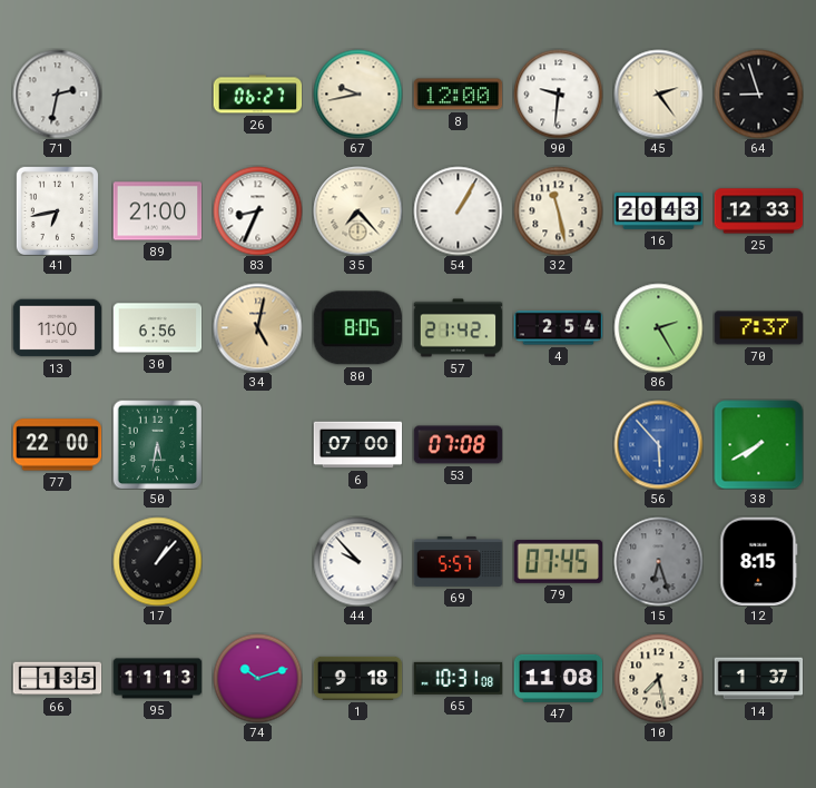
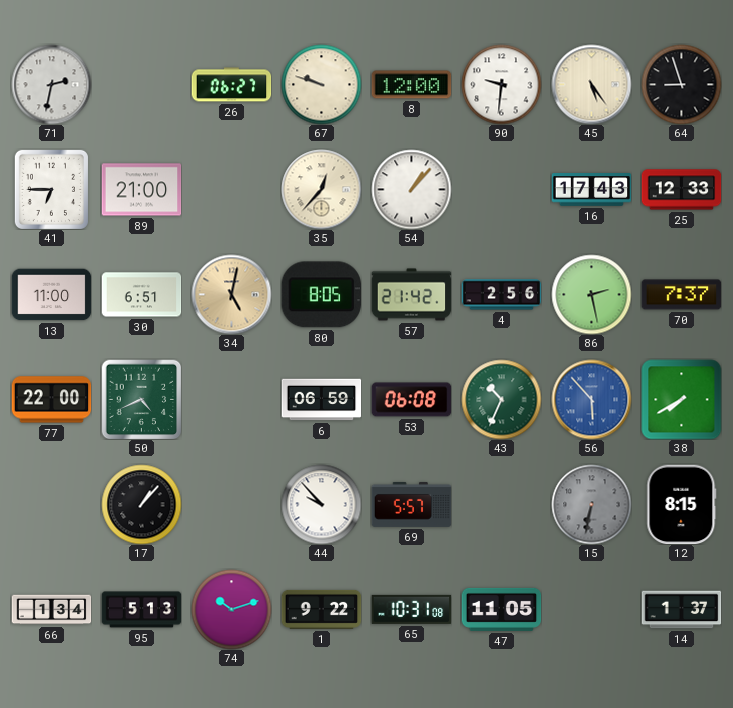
67: 9:43 -> 9:48 (321, 84)
45: 2:24 -> 5:24 (591, 84)
41: 6:43 -> 6:45 (51, 189)
83: 8:34 -> none (257, 210)
35: 7:23 -> 12:37 (321, 189)
54: 1:05 -> 1:07 (411, 189)
32: 11:28 -> none (558, 210)
16: 20:43 -> 17:43 (591, 190)
30: 6:56 -> 6:51 (141, 295)
4: 2:54 -> 2:56 (501, 295)
86: 2:25 -> 2:28 (591, 294)
50: 5:32 -> 4:41 (141, 399)
6: 07:00 -> 06:59 (321, 400)
53: 07:08 -> 06:08 (411, 400)
43: none -> 10:34 (501, 399)
79: 07:45 -> none (558, 561)
15: 6:27 -> 6:32 (591, 504)
66: 1:35 -> 1:34 (51, 610)
95: 11:13 -> 5:13 (141, 610)
1: 9:18 -> 9:22 (321, 609)
47: 11:08 -> 11:05 (501, 609)
10: 7:28 -> none (658, 678)
